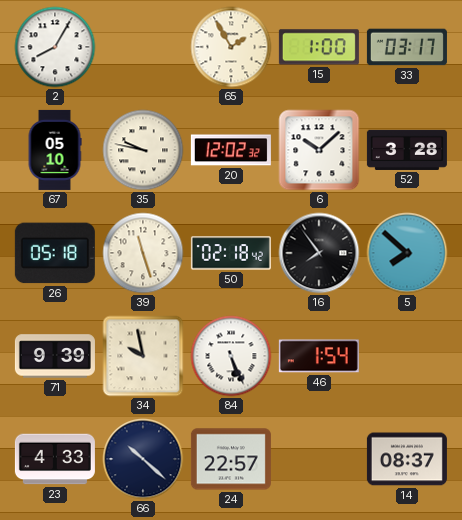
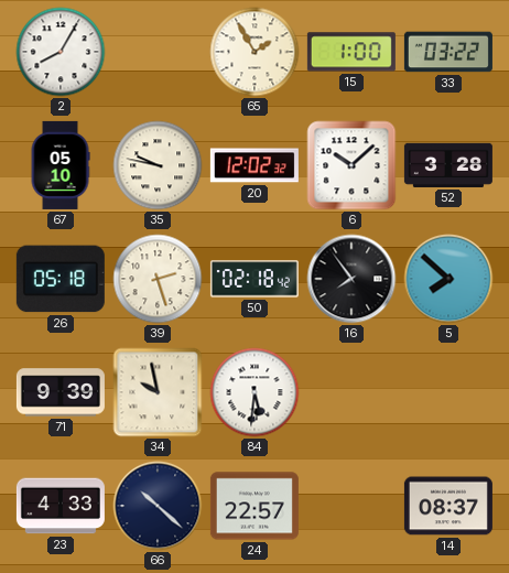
33: 03:17 -> 03:22 (448, 52)
39: 11:27 -> 2:27 (158, 279)
84: 5:26 -> 5:31 (254, 392)
46: 1:54 -> none (319, 356)
